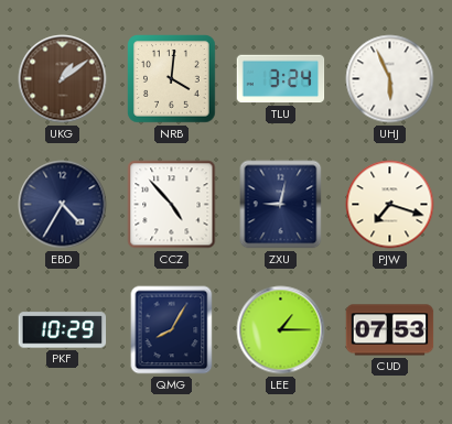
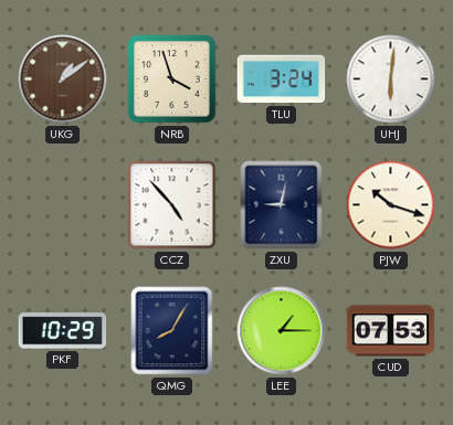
NRB: 4:01 -> 3:57 (172, 79)
UHJ: 5:56 -> 6:01 (391, 79)
EBD: 4:35 -> none (63, 205)
PJW: 7:18 -> 10:18 (391, 205)
